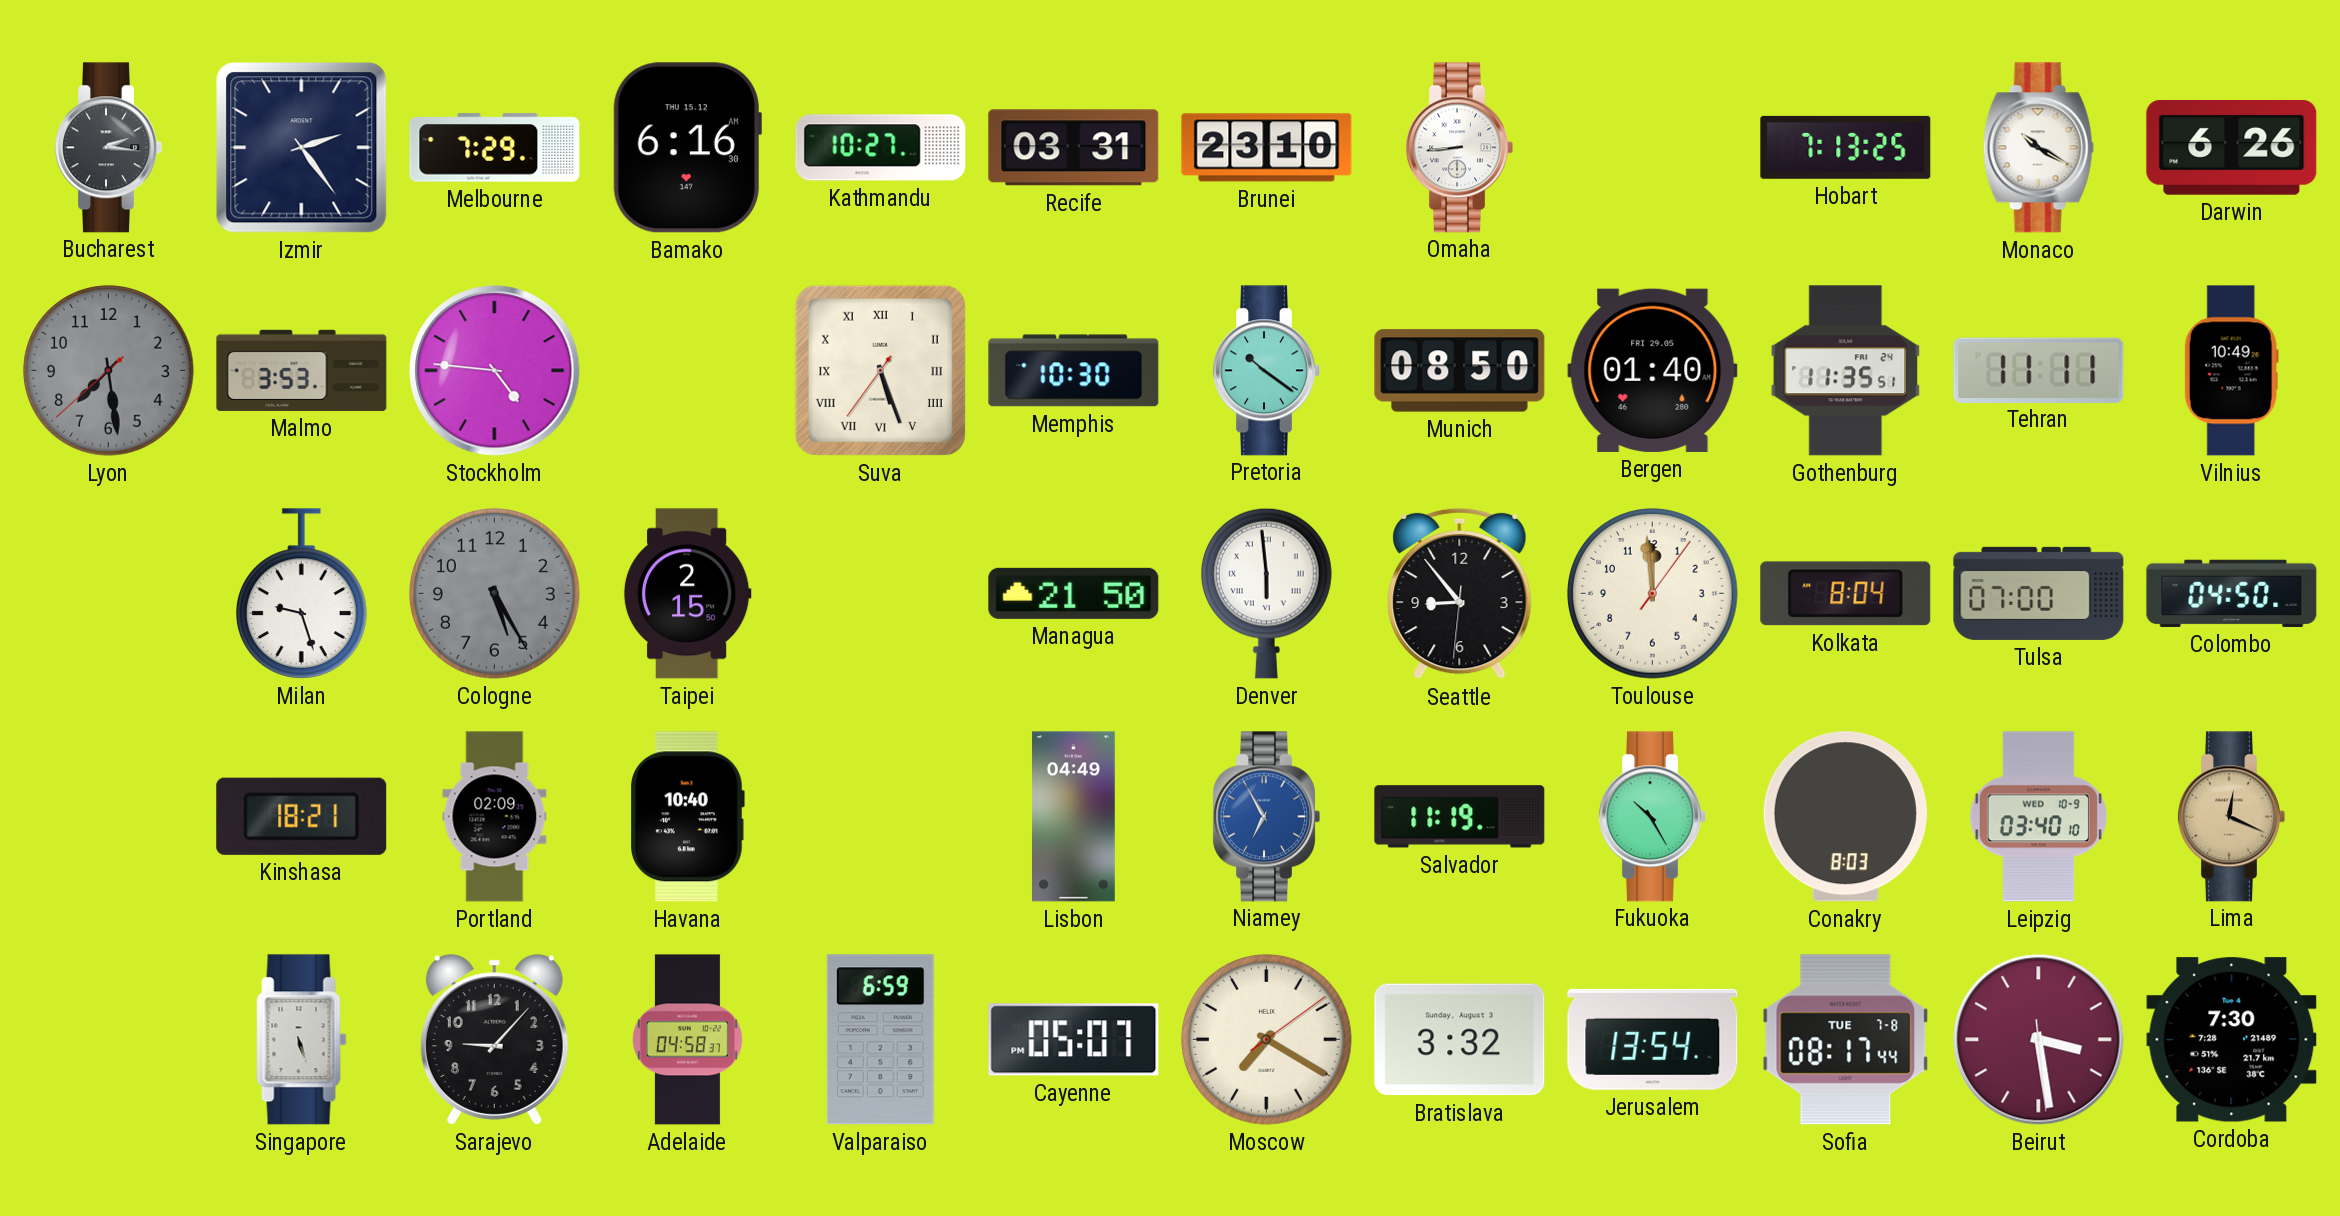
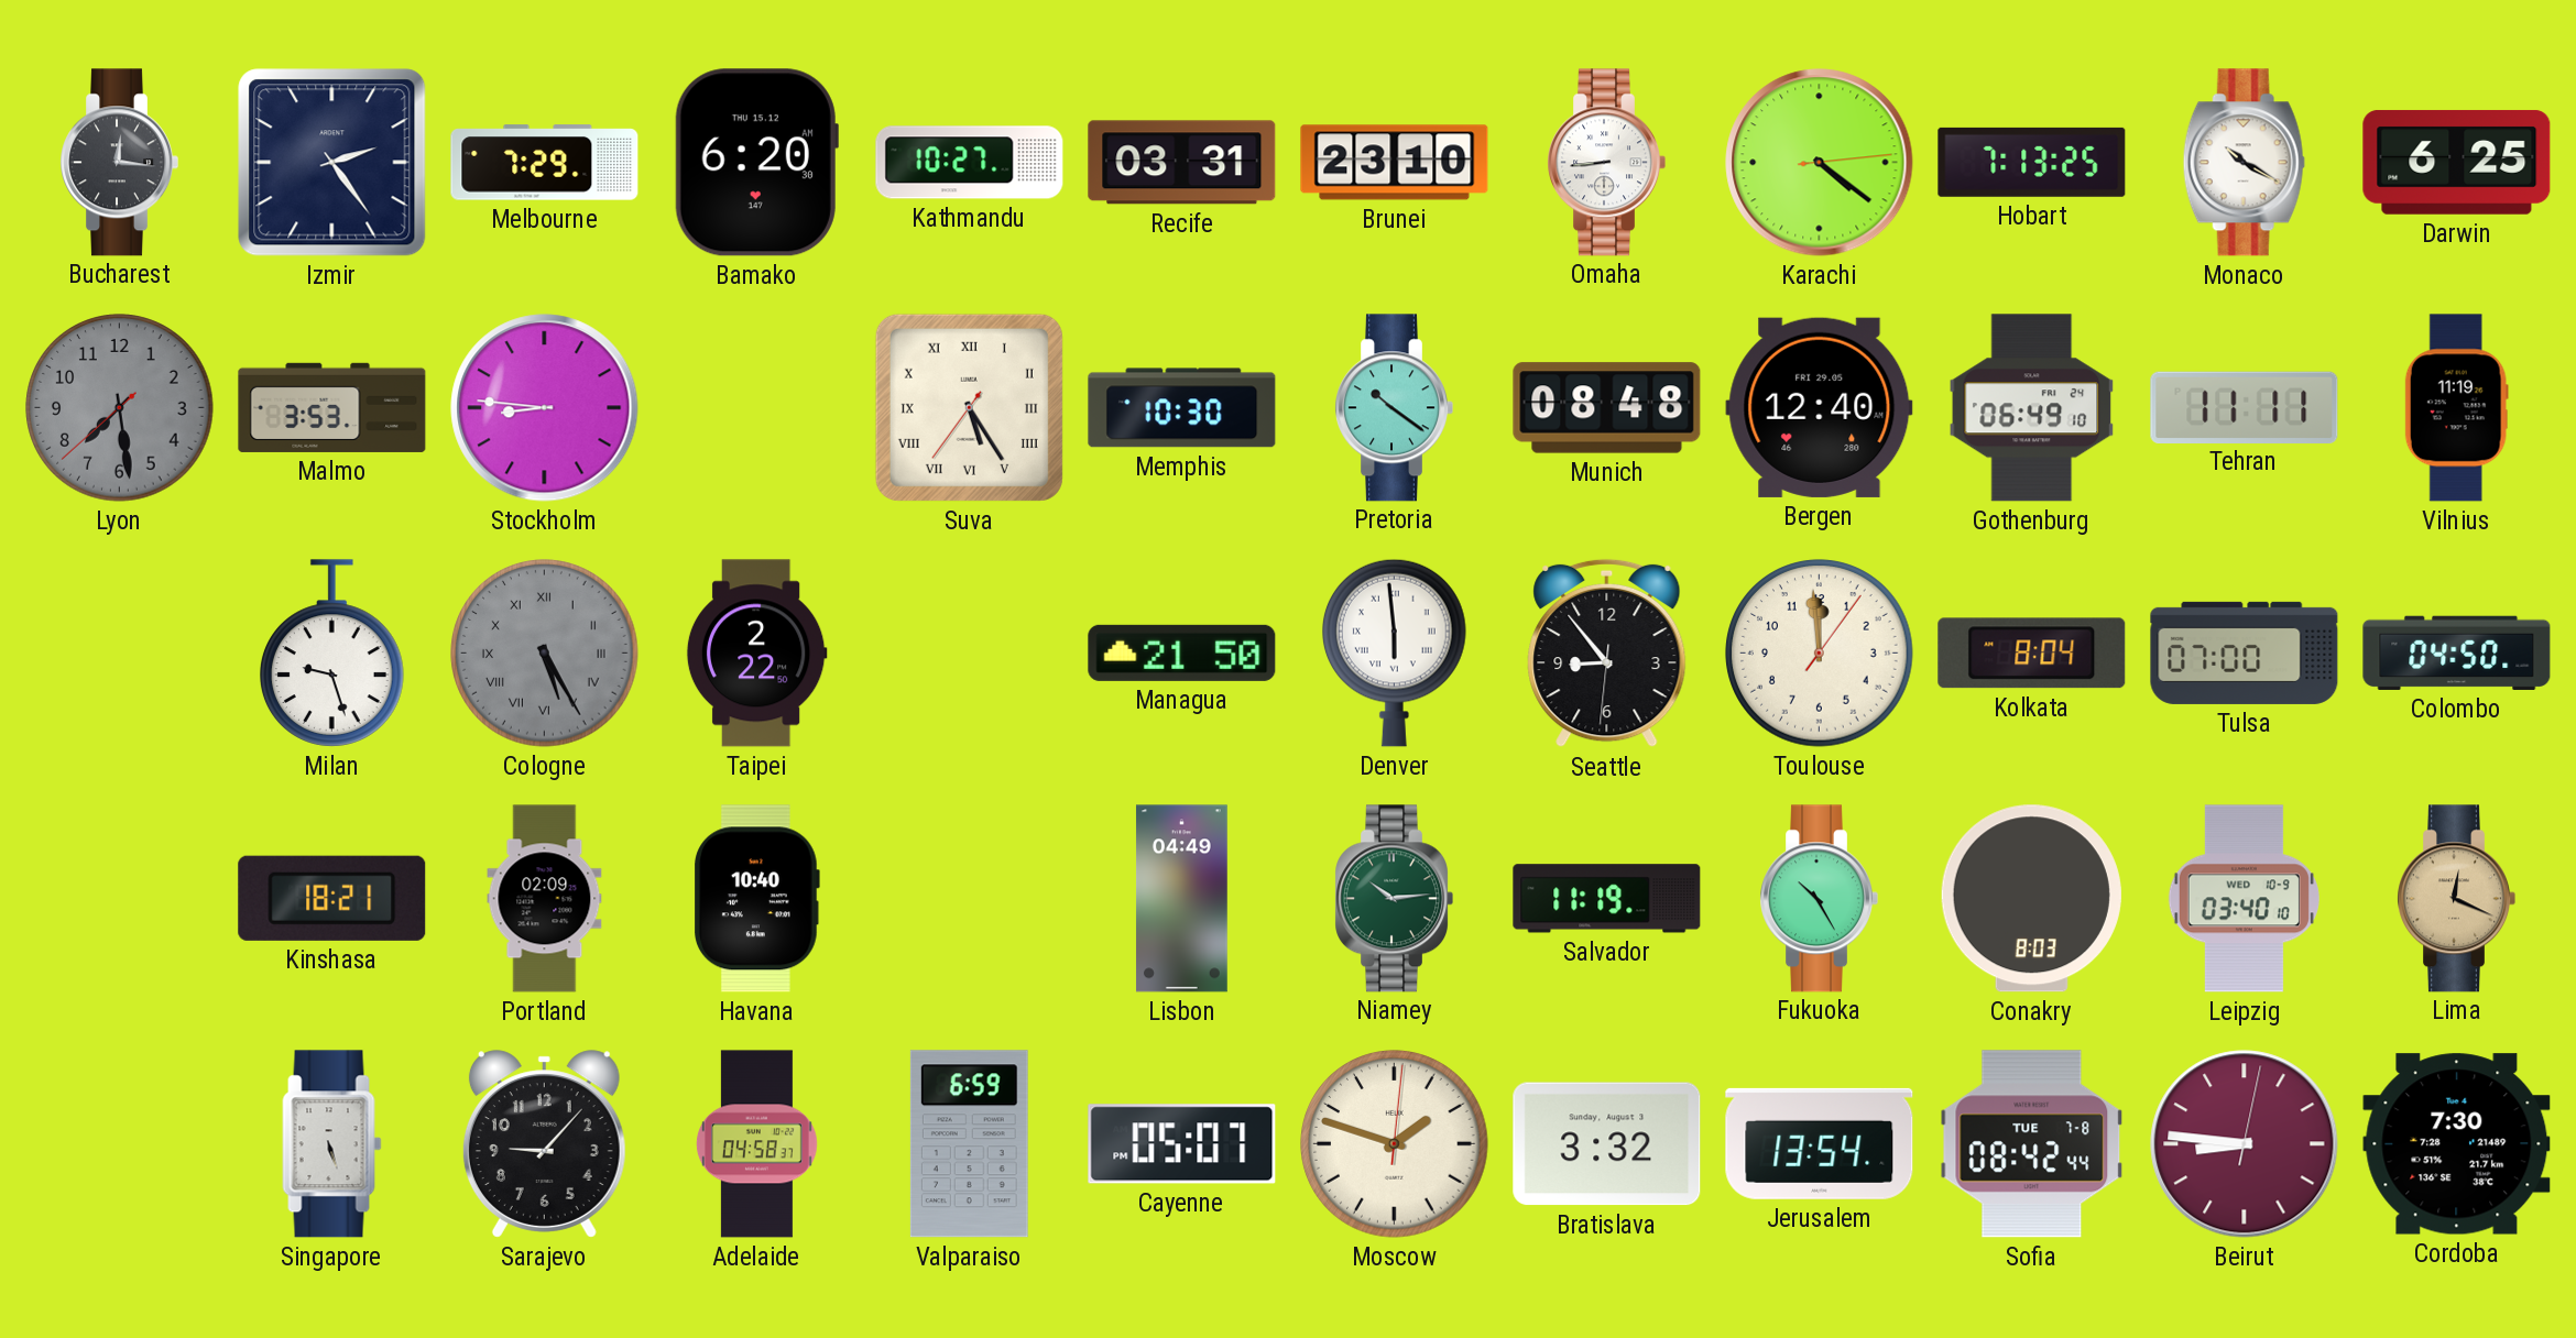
Bucharest: 2:16 -> 12:16 (119, 163)
Bamako: 6:16 -> 6:20 (756, 163)
Karachi: none -> 4:21 (1820, 163)
Darwin: 6:26 -> 6:25 (2457, 162)
Stockholm: 4:46 -> 8:46 (545, 408)
Suva: 5:26 -> 5:24 (969, 407)
Munich: 08:50 -> 08:48 (1607, 408)
Bergen: 01:40 -> 12:40 (1820, 407)
Gothenburg: 11:35 -> 06:49 (2032, 408)
Vilnius: 10:49 -> 11:19 (2456, 408)
Cologne numerals: Arabic -> Roman (545, 654)
Taipei: 2:15 -> 2:22 (756, 654)
Niamey: 6:55 -> 10:14 (1394, 899)
Niamey dial: blue -> green (1394, 899)
Moscow: 7:20 -> 1:48 (1395, 1144)
Sofia: 08:17 -> 08:42 (2032, 1144)
Beirut: 3:28 -> 8:46 (2245, 1144)
